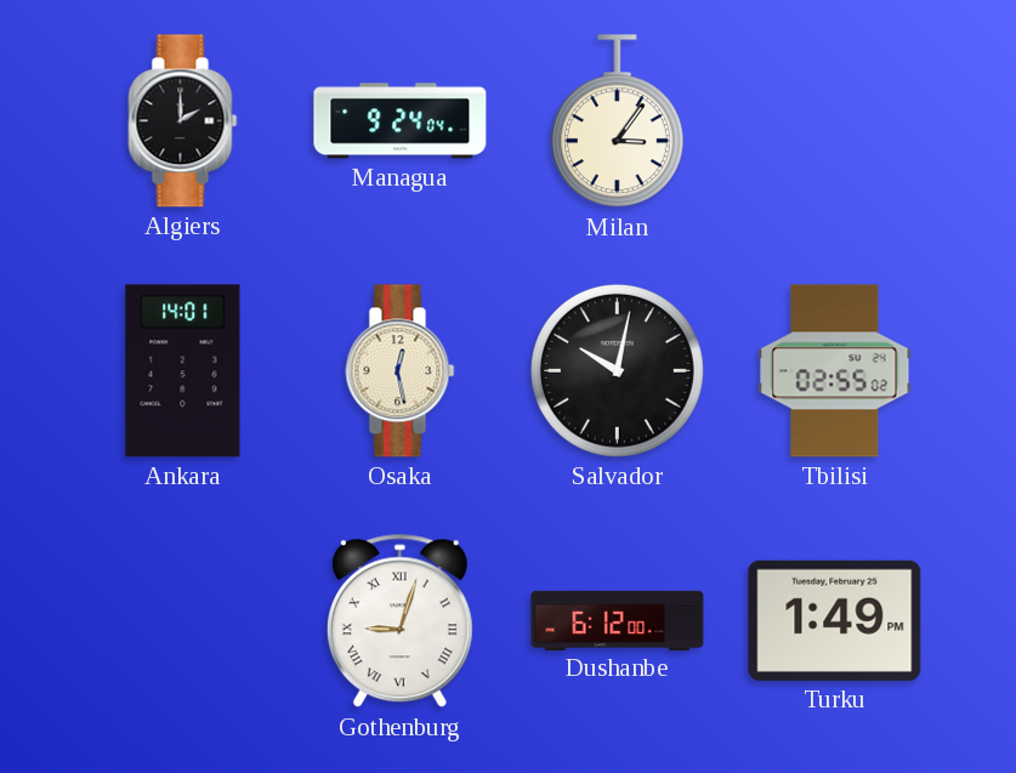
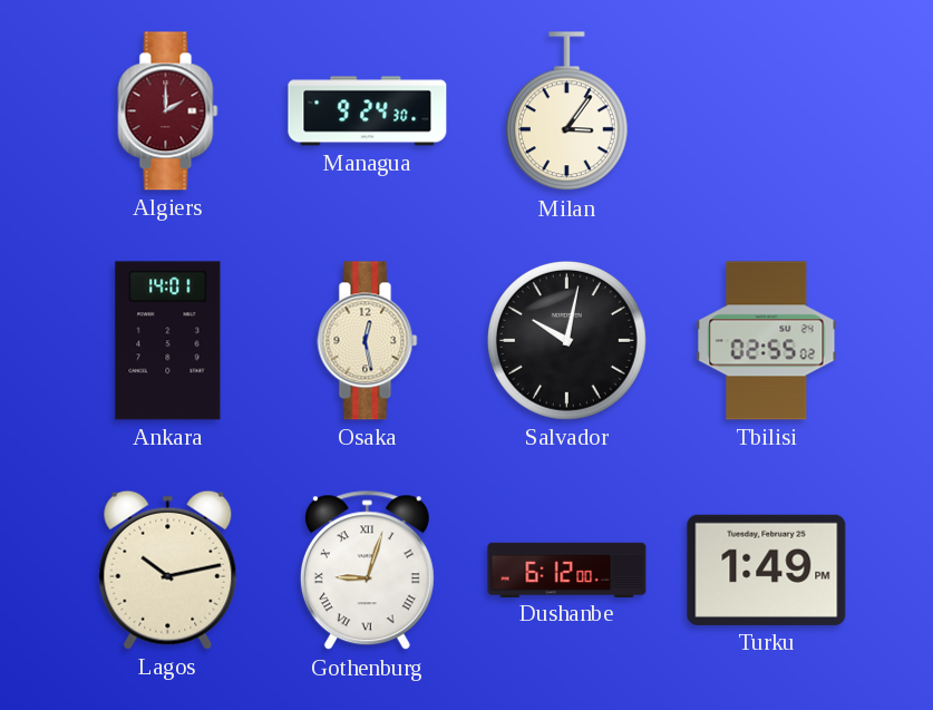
Algiers dial: black -> burgundy (168, 111)
Managua: 9:24:04 -> 9:24:30 (368, 111)
Lagos: none -> 10:13 (168, 570)
